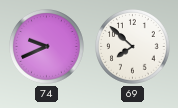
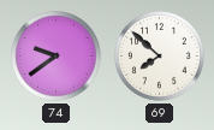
74: 9:41 -> 9:39 (57, 57)
